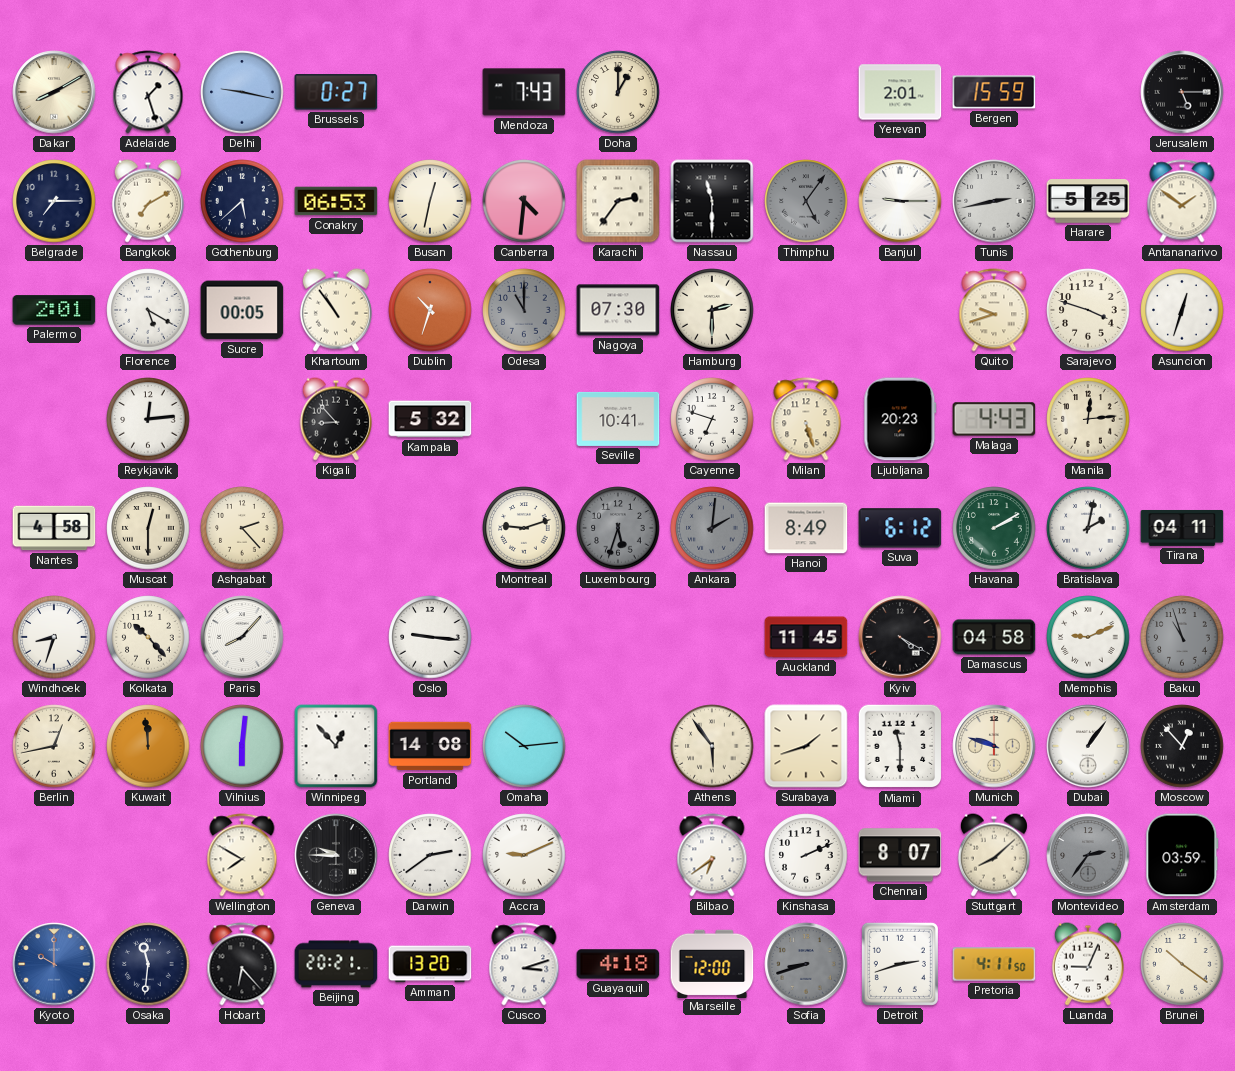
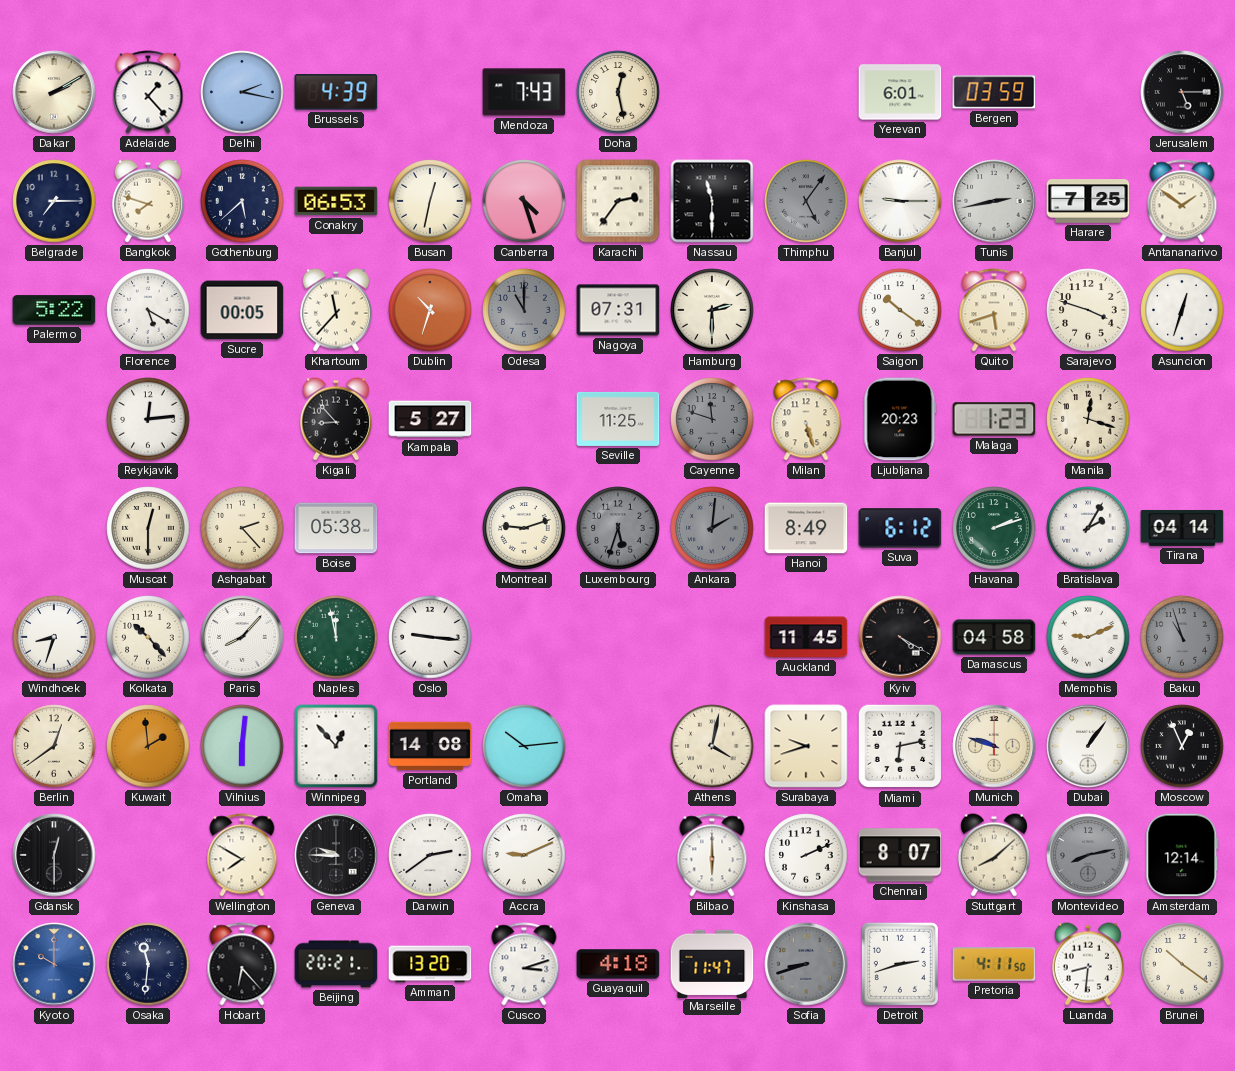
Dakar: 8:10 -> 2:10 (54, 92)
Adelaide: 1:27 -> 1:23 (148, 92)
Delhi: 9:17 -> 2:17 (242, 92)
Brussels: 0:27 -> 4:39 (336, 92)
Doha: 1:00 -> 12:28 (618, 92)
Yerevan: 2:01 -> 6:01 (900, 92)
Bergen: 15:59 -> 03:59 (994, 92)
Bangkok: 7:10 -> 7:48 (148, 201)
Canberra: 4:31 -> 4:27 (524, 201)
Harare: 5:25 -> 7:25 (1088, 201)
Palermo: 2:01 -> 5:22 (54, 310)
Khartoum: 10:54 -> 11:37 (336, 310)
Nagoya: 07:30 -> 07:31 (618, 310)
Saigon: none -> 10:21 (900, 310)
Quito: 9:42 -> 5:42 (994, 310)
Kampala: 5:32 -> 5:27 (430, 419)
Seville: 10:41 -> 11:25 (618, 419)
Cayenne: 6:48 -> 11:48 (712, 419)
Cayenne dial: white -> grey (712, 419)
Malaga: 4:43 -> 1:23 (994, 419)
Manila: 12:14 -> 12:18 (1088, 419)
Nantes: 4:58 -> none (54, 528)
Boise: none -> 05:38 (336, 528)
Havana: 2:10 -> 2:12 (994, 528)
Bratislava: 2:02 -> 2:05 (1088, 528)
Tirana: 04:11 -> 04:14 (1182, 528)
Naples: none -> 11:58 (336, 637)
Berlin: 12:43 -> 12:39 (54, 746)
Kuwait: 11:59 -> 1:59 (148, 746)
Athens: 5:54 -> 4:02 (712, 746)
Surabaya: 1:42 -> 9:42 (806, 746)
Miami: 11:30 -> 6:13 (900, 746)
Moscow: 12:53 -> 12:56 (1182, 746)
Gdansk: none -> 12:30 (54, 855)
Bilbao: 6:39 -> 6:00 (712, 855)
Montevideo: 2:36 -> 8:13 (1088, 855)
Amsterdam: 03:59 -> 12:14 (1182, 855)
Marseille: 12:00 -> 11:47 (712, 963)
Luanda: 9:04 -> 8:31 (1088, 964)
